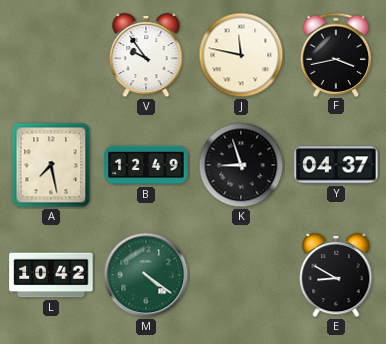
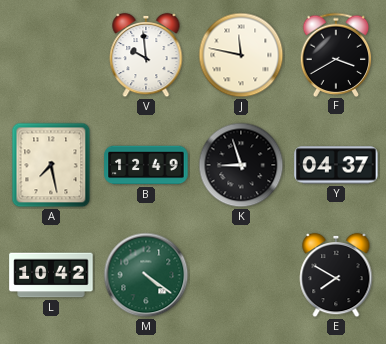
V: 9:54 -> 9:59 (146, 55)
F: 3:43 -> 3:40 (336, 54)
E: 8:50 -> 7:50 (336, 275)
